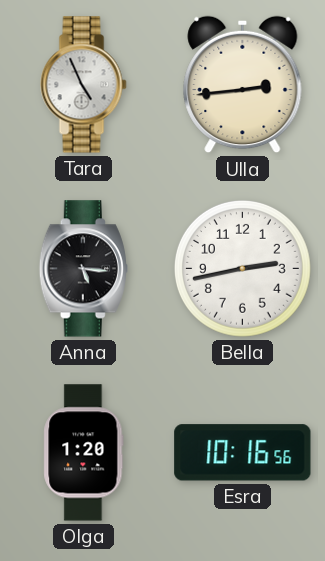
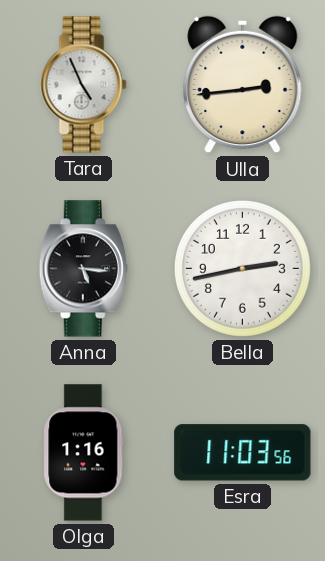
Olga: 1:20 -> 1:16 (84, 453)
Esra: 10:16 -> 11:03 (243, 453)
